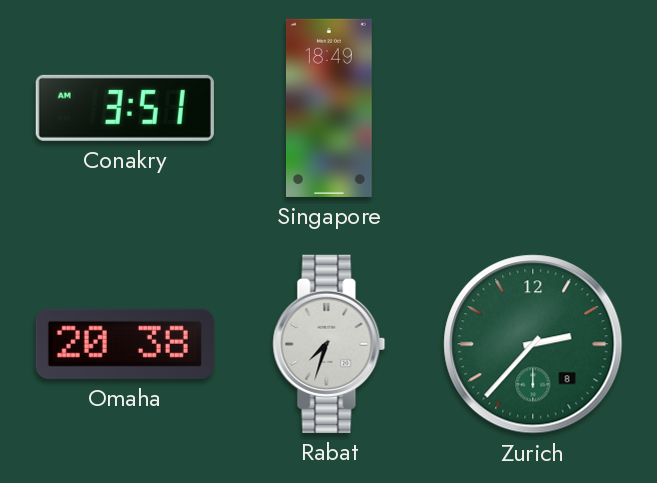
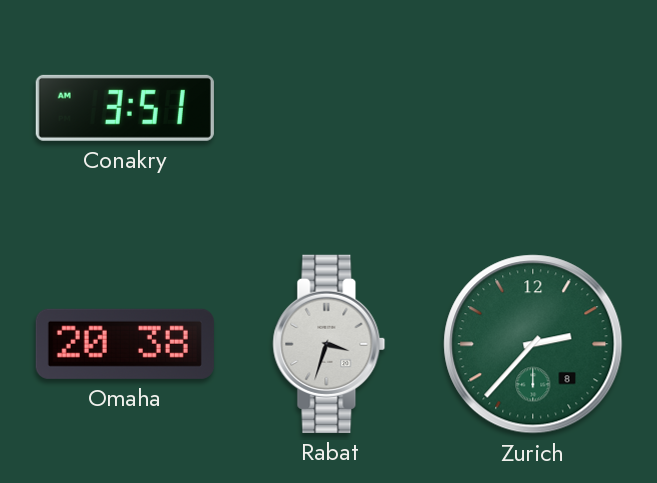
Singapore: 18:49 -> none (329, 108)
Rabat: 7:33 -> 3:33 (329, 344)
